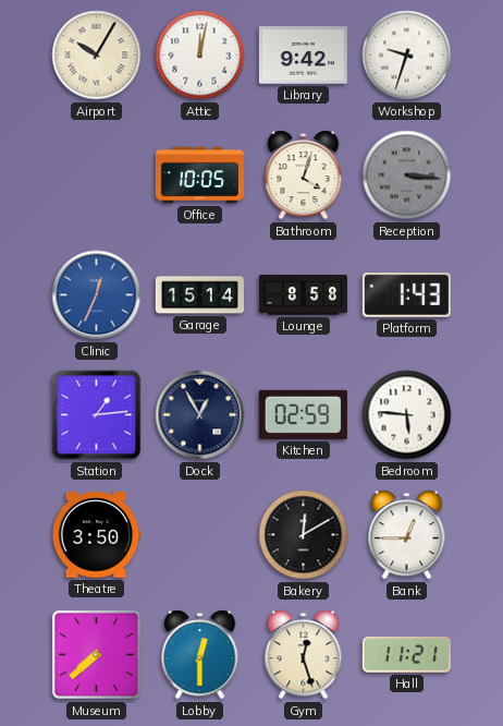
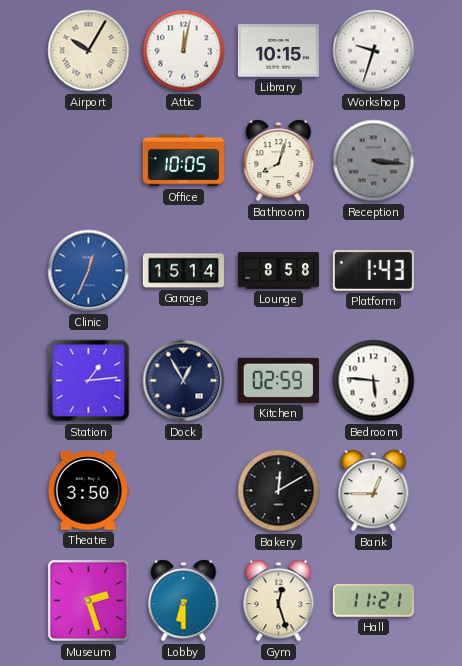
Library: 9:42 -> 10:15 (278, 51)
Bathroom: 4:03 -> 8:03 (279, 161)
Museum: 7:38 -> 2:27 (88, 600)
Lobby: 12:30 -> 6:30 (184, 601)
